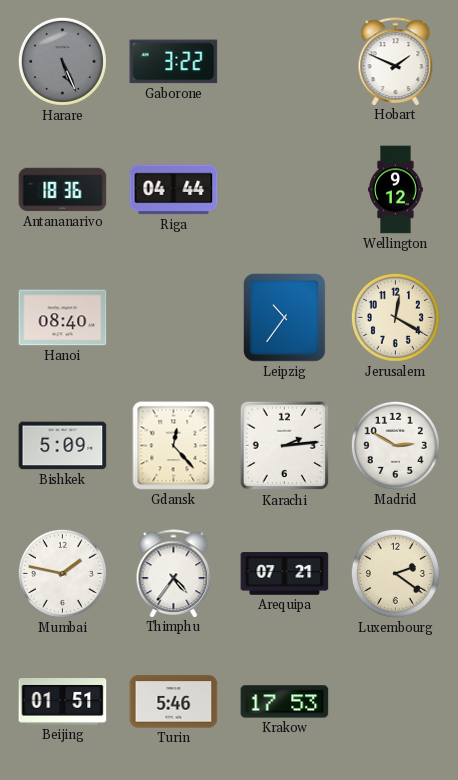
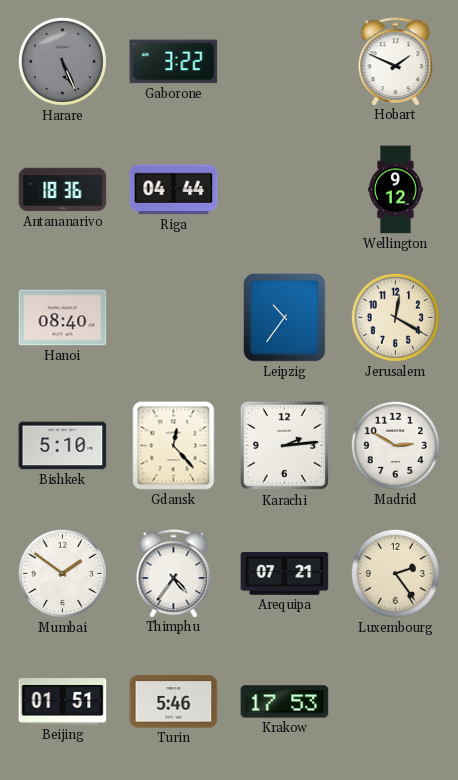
Bishkek: 5:09 -> 5:10 (63, 446)
Mumbai: 1:47 -> 1:51 (62, 573)
Luxembourg: 2:21 -> 2:24 (395, 573)
